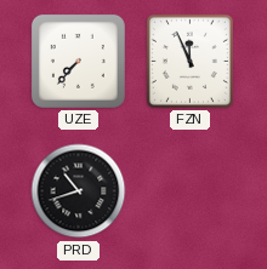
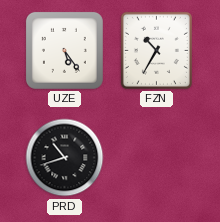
UZE: 7:37 -> 5:24 (64, 50)
FZN: 11:56 -> 10:35 (156, 50)
